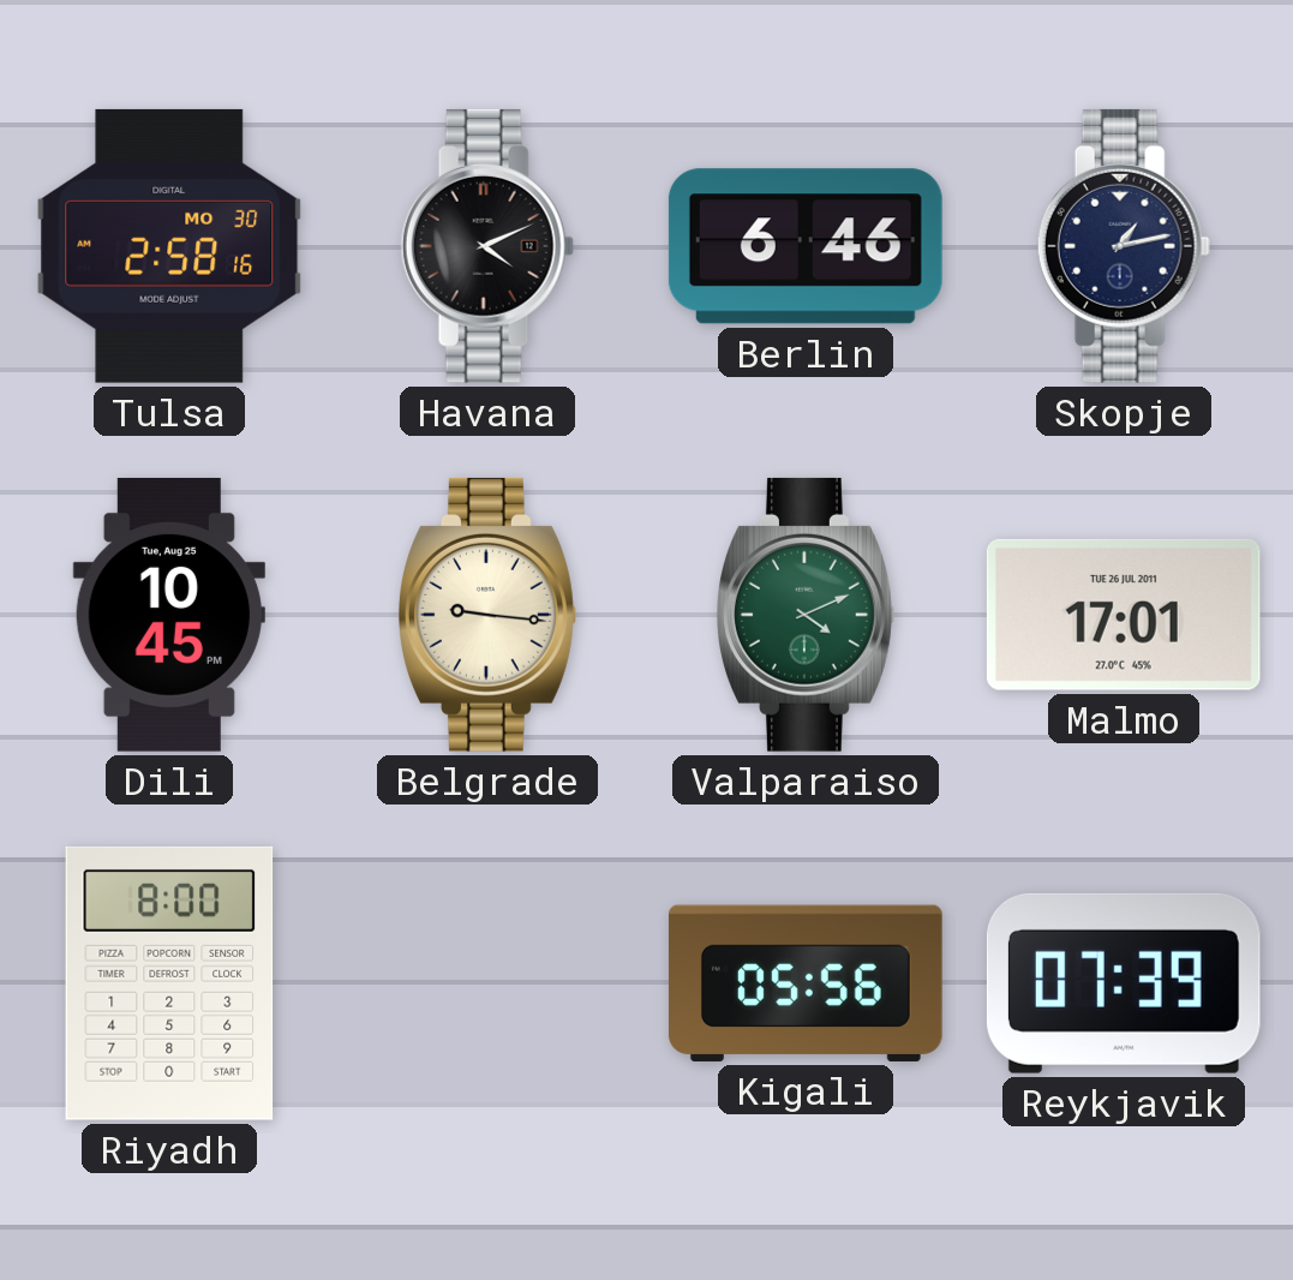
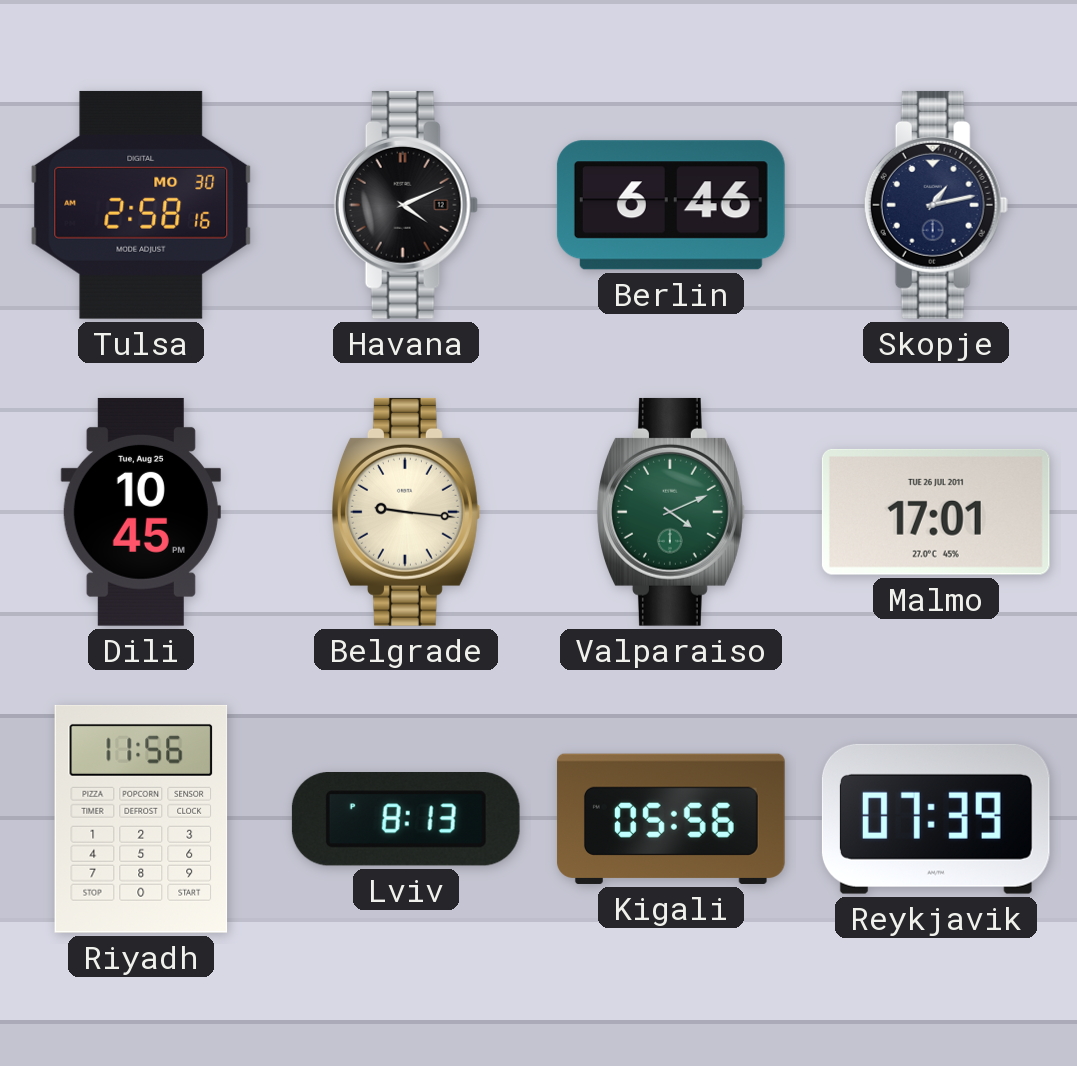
Riyadh: 8:00 -> 11:56 (141, 819)
Lviv: none -> 8:13 (406, 820)
